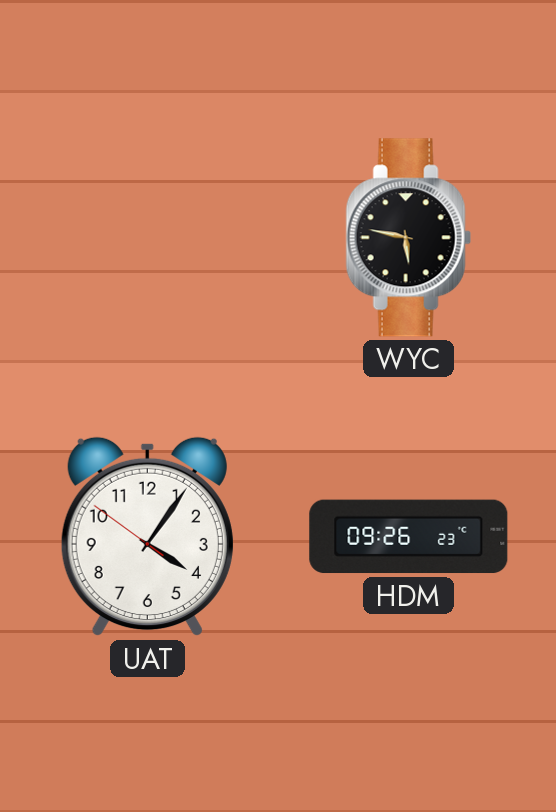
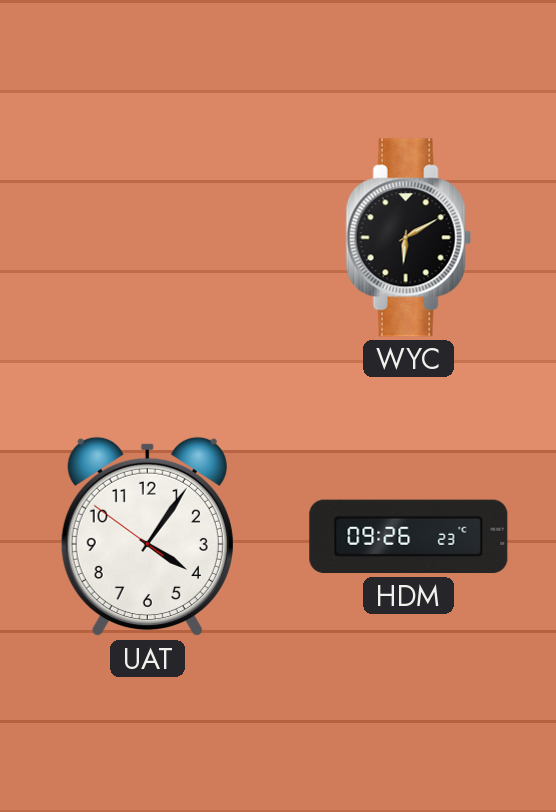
WYC: 5:47 -> 6:10 (408, 238)
